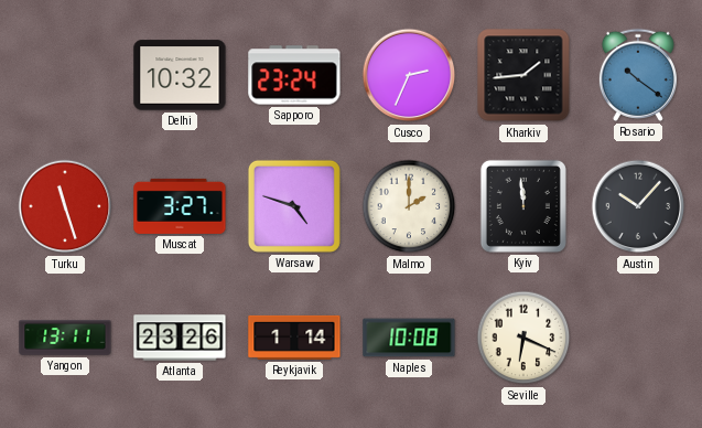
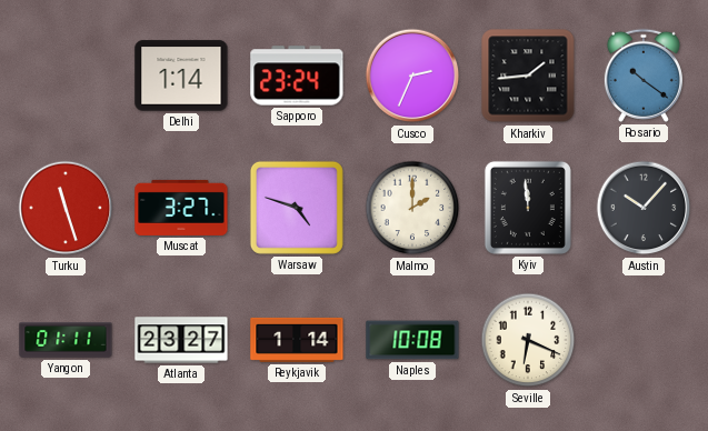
Delhi: 10:32 -> 1:14 (181, 76)
Yangon: 13:11 -> 01:11 (66, 340)
Atlanta: 23:26 -> 23:27 (181, 340)
